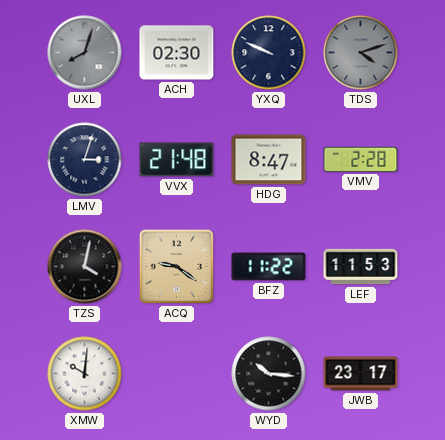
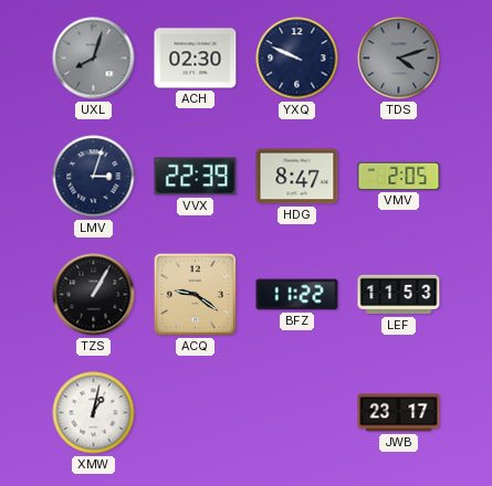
VVX: 21:48 -> 22:39 (196, 177)
VMV: 2:28 -> 2:05 (399, 176)
TZS: 4:02 -> 1:05 (94, 295)
XMW: 10:01 -> 1:02 (94, 413)
WYD: 10:16 -> none (269, 374)
